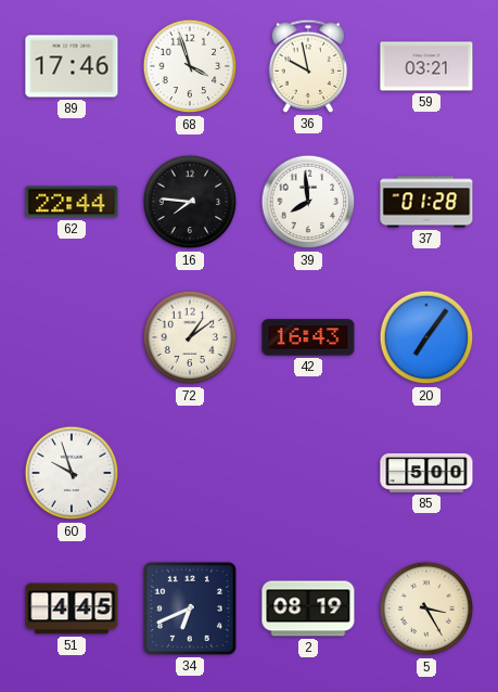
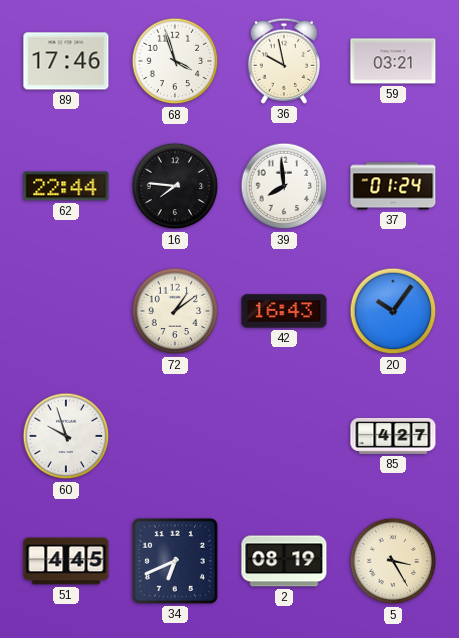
37: 01:28 -> 01:24 (393, 186)
20: 7:06 -> 10:06 (393, 311)
85: 5:00 -> 4:27 (393, 436)
